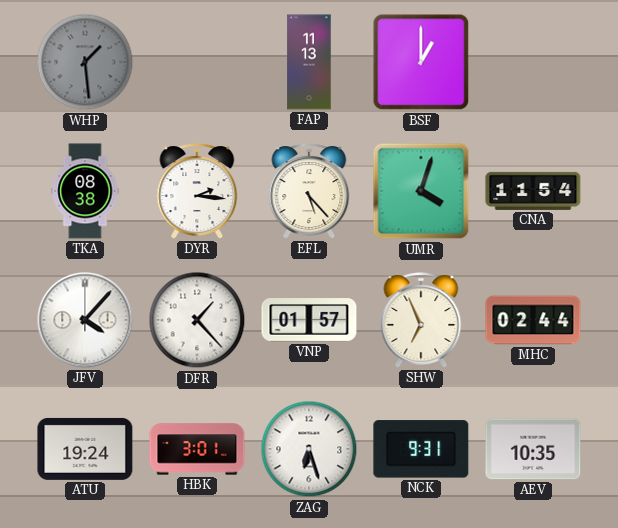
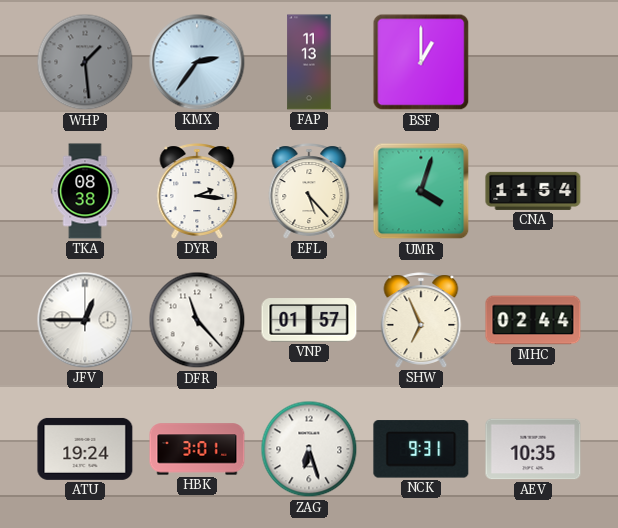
KMX: none -> 2:36 (197, 62)
JFV: 4:07 -> 12:45 (85, 320)
DFR: 1:23 -> 11:23 (197, 320)
